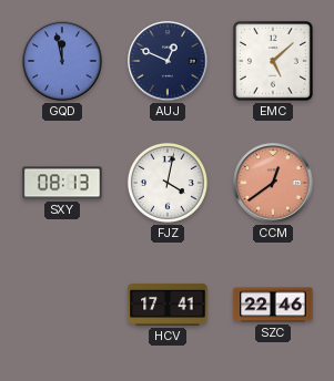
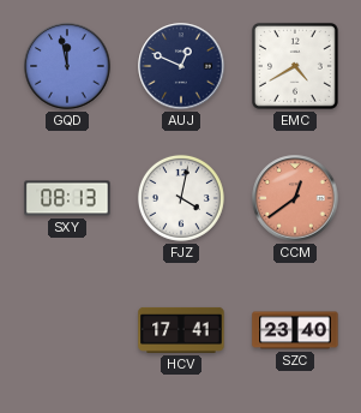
EMC: 5:08 -> 4:40 (295, 66)
SZC: 22:46 -> 23:40 (295, 330)
